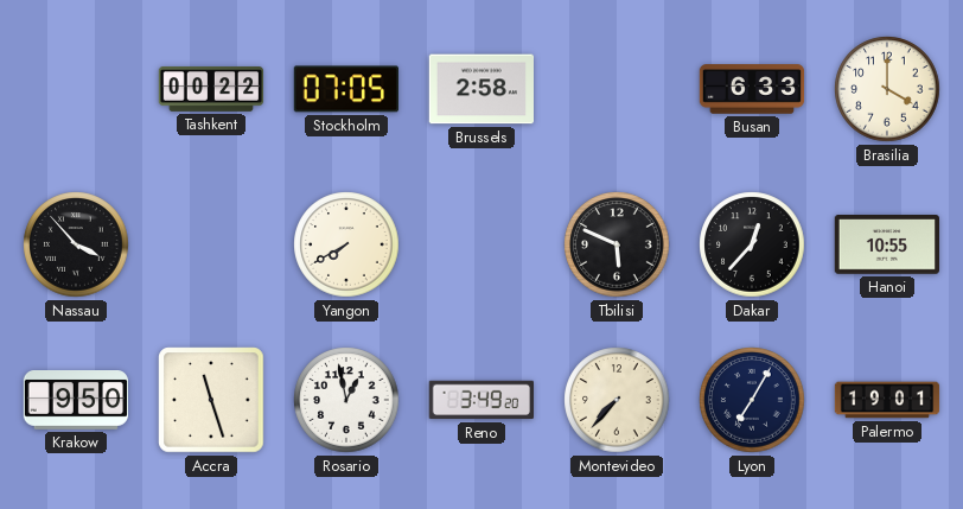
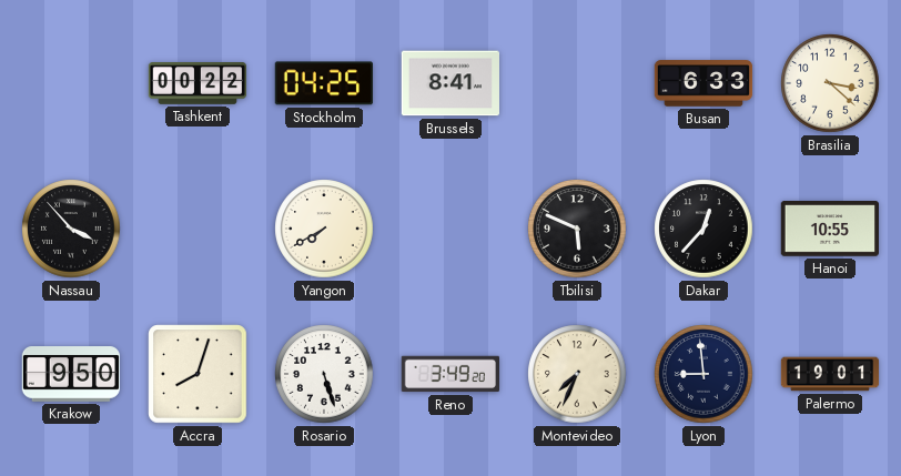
Stockholm: 07:05 -> 04:25 (323, 83)
Brussels: 2:58 -> 8:41 (449, 83)
Brasilia: 4:00 -> 3:22 (830, 83)
Accra: 11:27 -> 8:03 (198, 374)
Rosario: 12:58 -> 5:27 (324, 374)
Montevideo: 7:37 -> 7:34 (577, 374)
Lyon: 7:05 -> 8:59 (703, 374)
